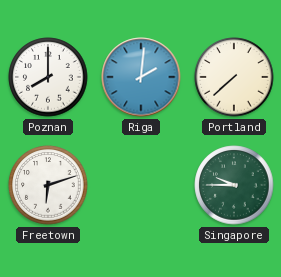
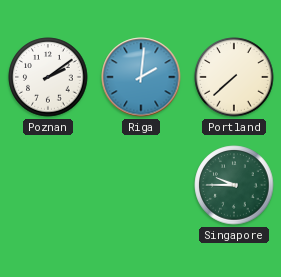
Poznan: 8:00 -> 2:09 (48, 77)
Freetown: 6:12 -> none (48, 185)
